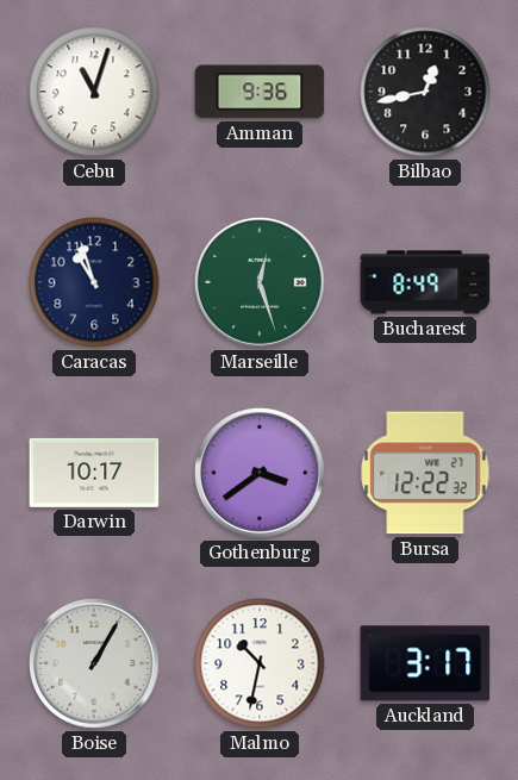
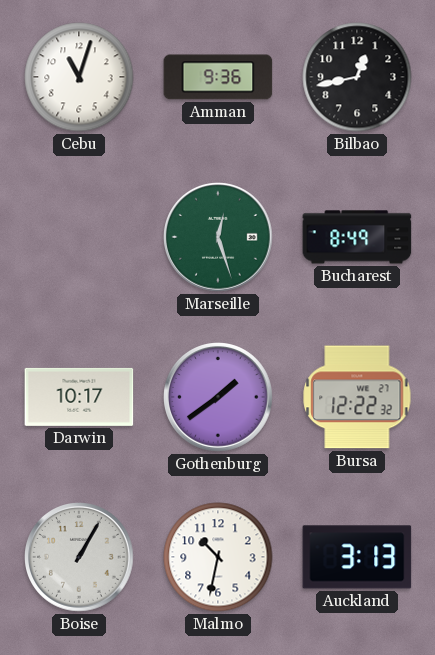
Caracas: 10:57 -> none (94, 282)
Gothenburg: 3:39 -> 1:39 (218, 397)
Auckland: 3:17 -> 3:13 (357, 557)
